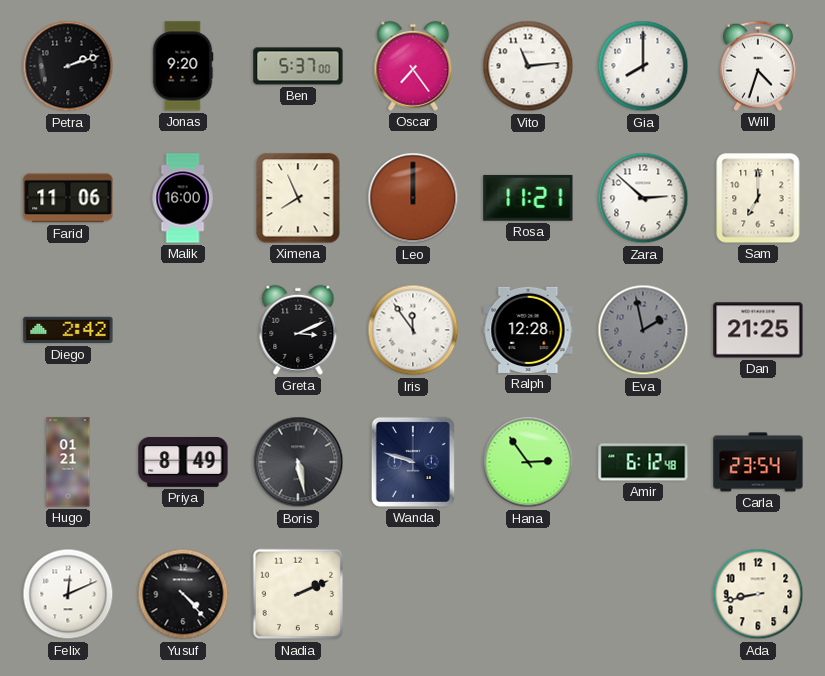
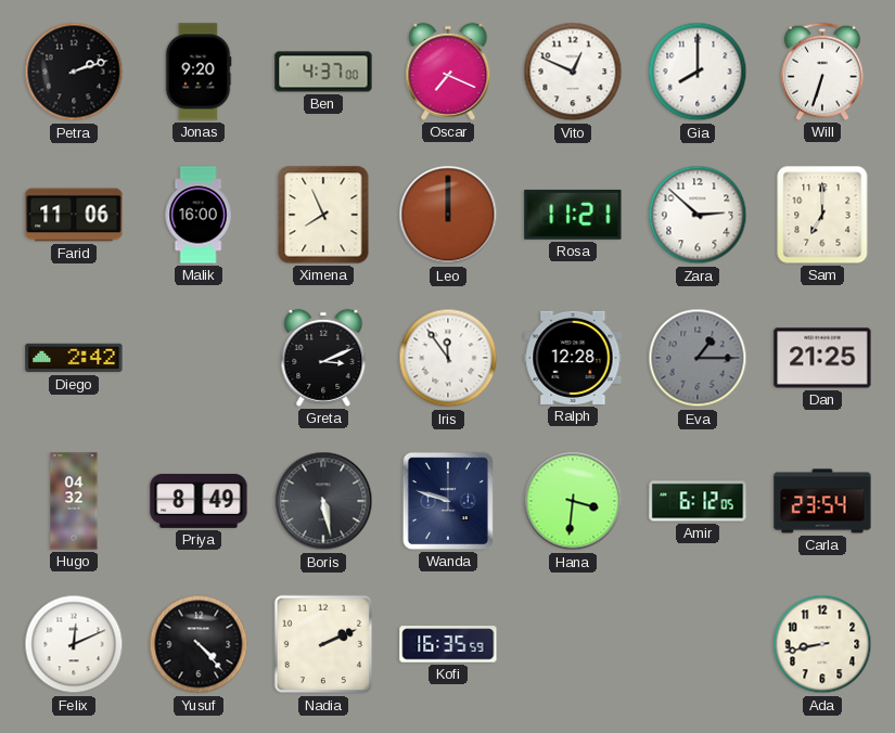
Ben: 5:37 -> 4:37 (323, 72)
Oscar: 7:24 -> 7:19 (448, 72)
Vito: 11:14 -> 12:49 (573, 72)
Will: 4:33 -> 6:33 (822, 72)
Eva: 1:58 -> 1:15 (698, 358)
Hugo: 01:21 -> 04:32 (74, 501)
Hana: 2:54 -> 3:31 (573, 501)
Amir: 6:12:48 -> 6:12:05 (698, 501)
Kofi: none -> 16:35 (448, 644)
